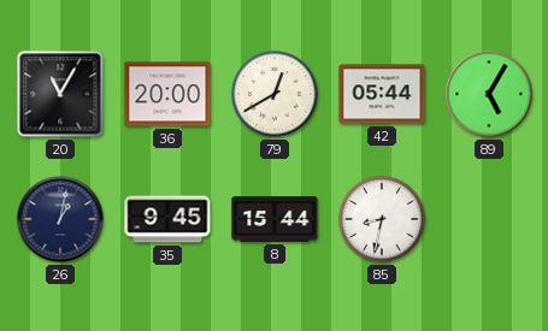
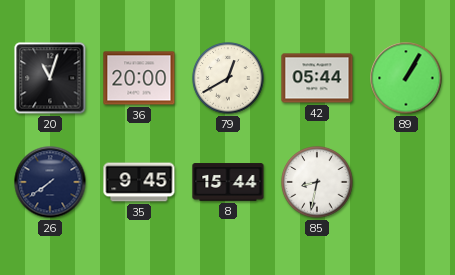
20: 11:05 -> 11:03 (50, 78)
89: 5:05 -> 1:05 (406, 78)
26: 1:02 -> 7:39 (50, 182)
